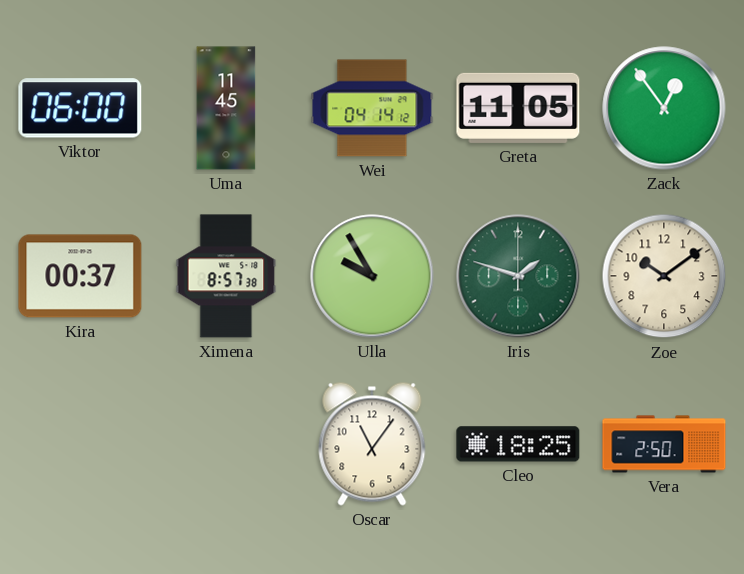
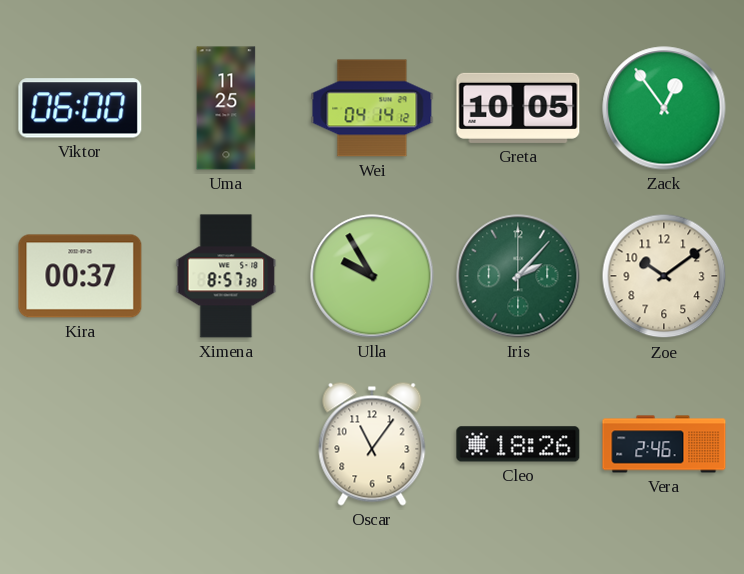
Uma: 11:45 -> 11:25 (226, 108)
Greta: 11:05 -> 10:05 (518, 108)
Iris: 1:48 -> 2:07 (518, 276)
Cleo: 18:25 -> 18:26 (518, 444)
Vera: 2:50 -> 2:46 (664, 444)
